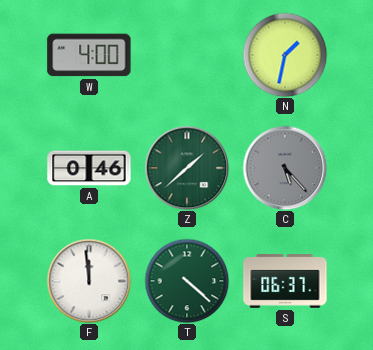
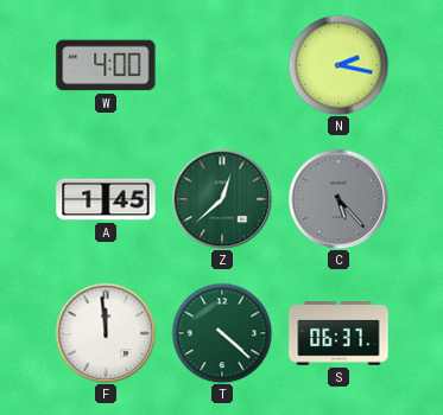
N: 1:32 -> 2:17 (338, 65)
A: 0:46 -> 1:45 (106, 199)
Z: 1:38 -> 12:38 (222, 199)
